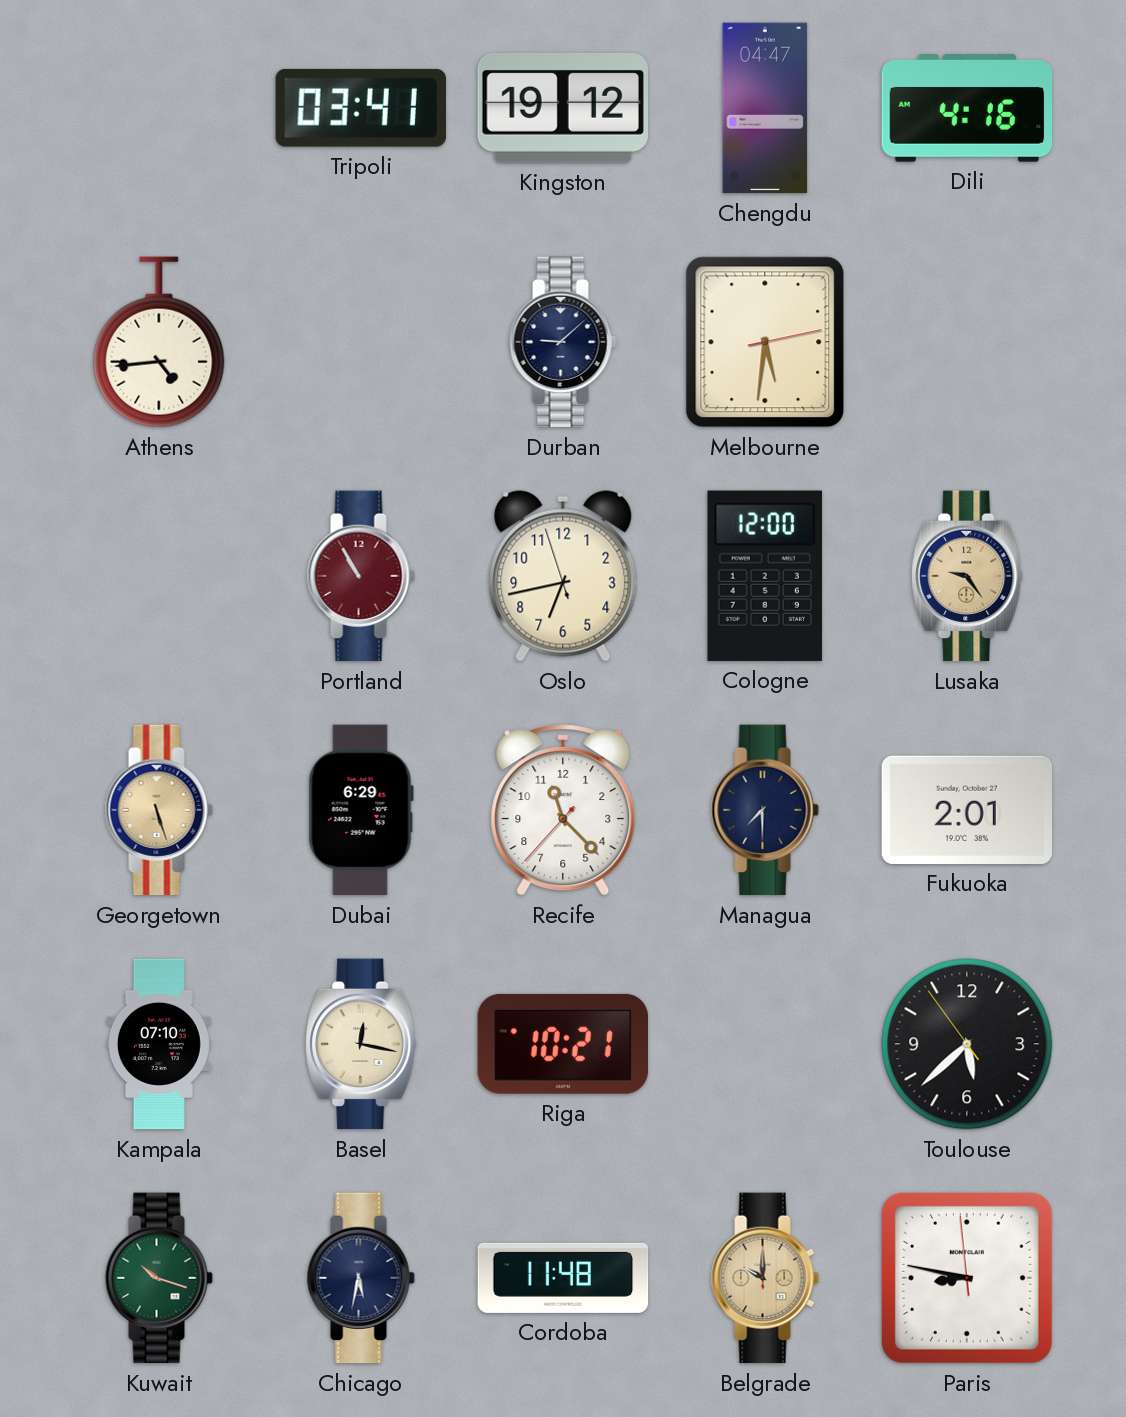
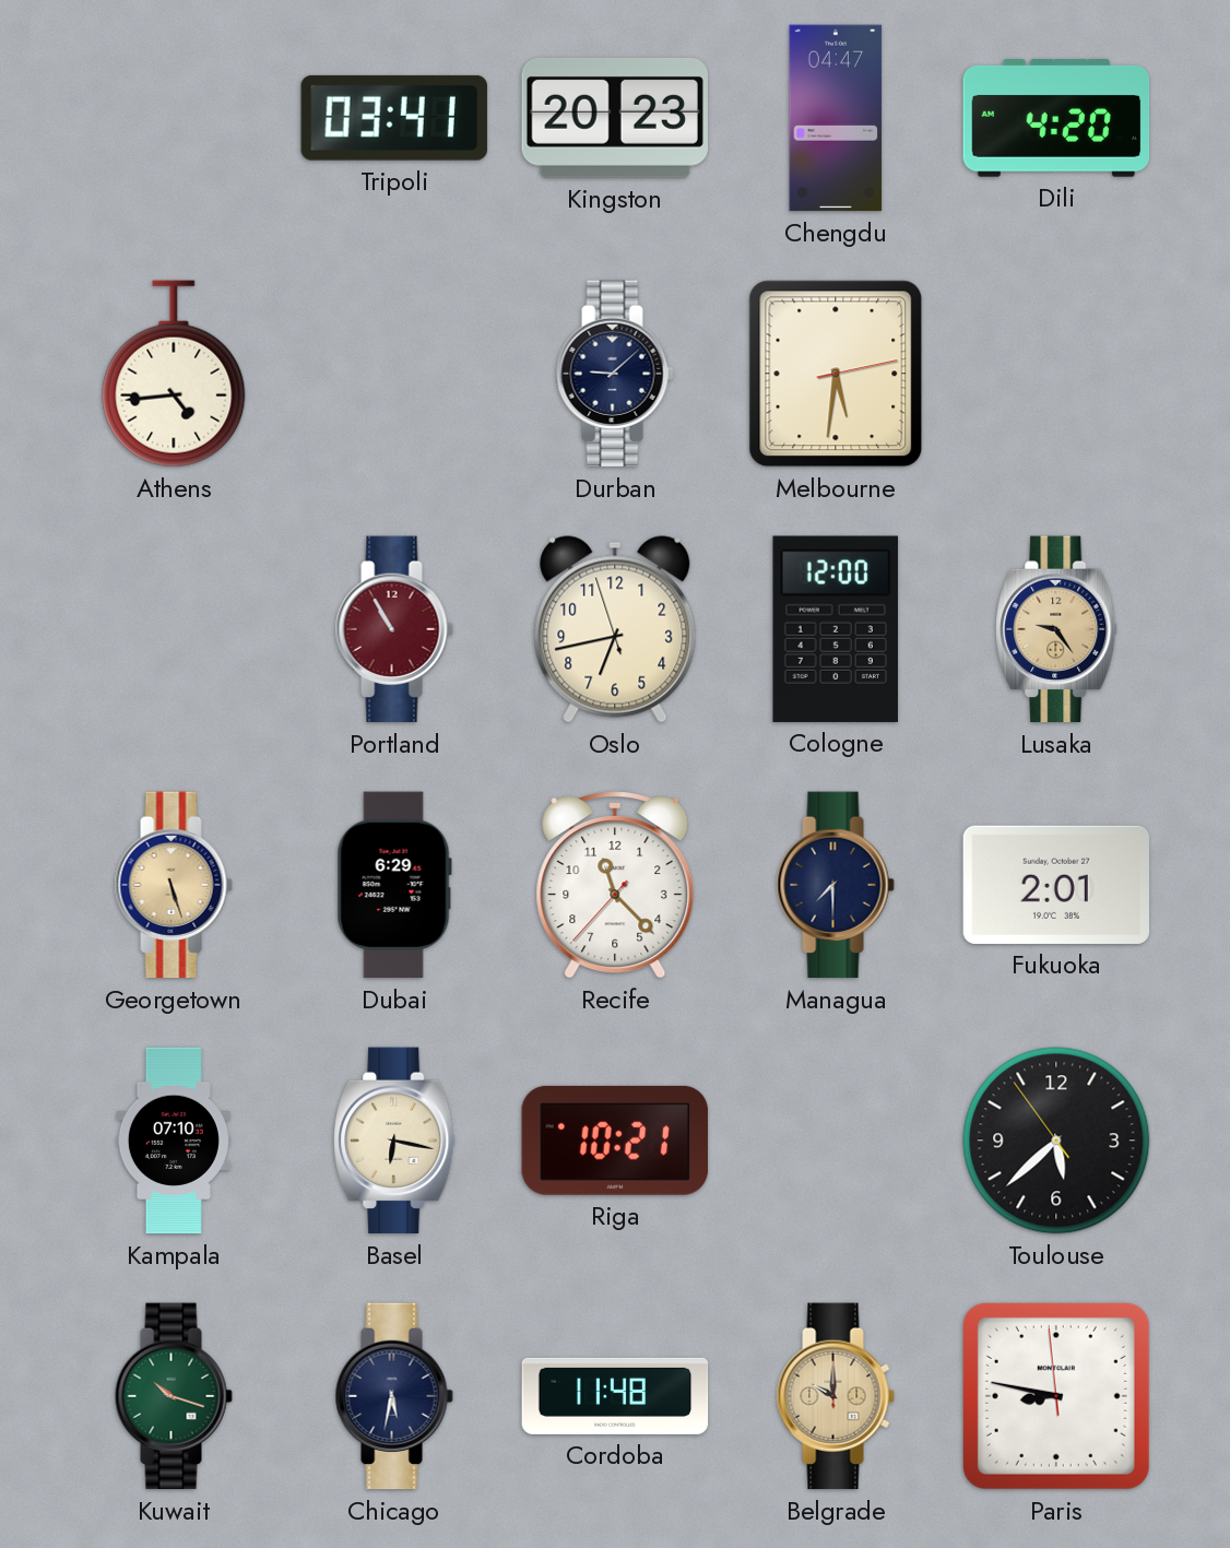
Kingston: 19:12 -> 20:23 (615, 118)
Dili: 4:16 -> 4:20 (1056, 118)
Basel: 12:17 -> 6:17 (394, 1141)
